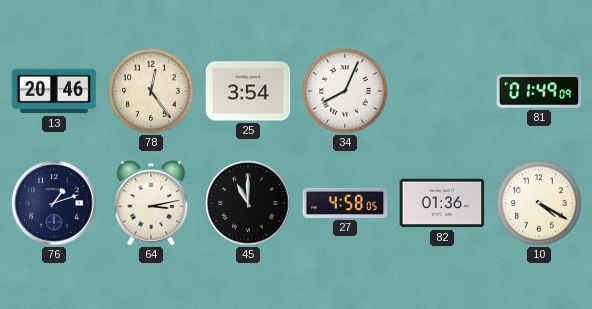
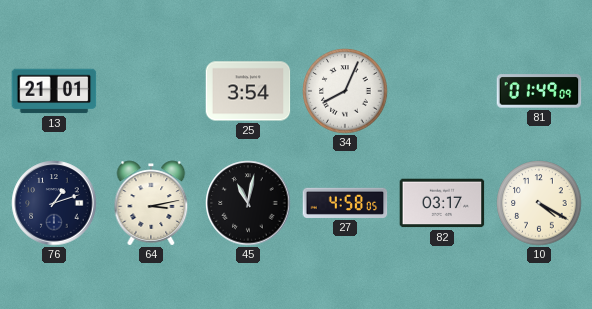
13: 20:46 -> 21:01 (54, 91)
78: 12:24 -> none (151, 91)
45: 11:00 -> 11:02 (248, 203)
82: 01:36 -> 03:17 (442, 203)
